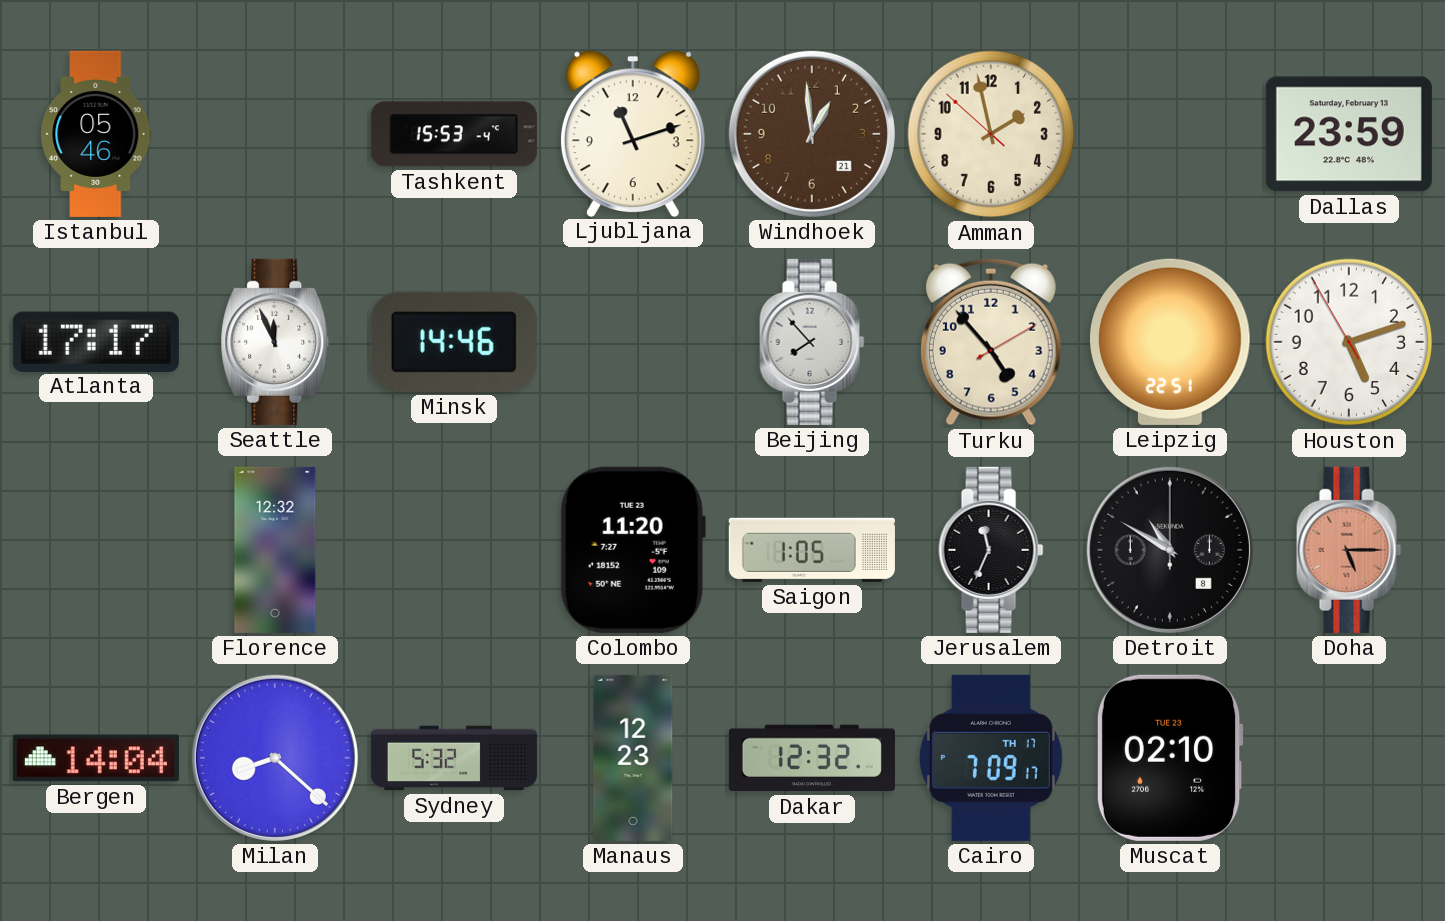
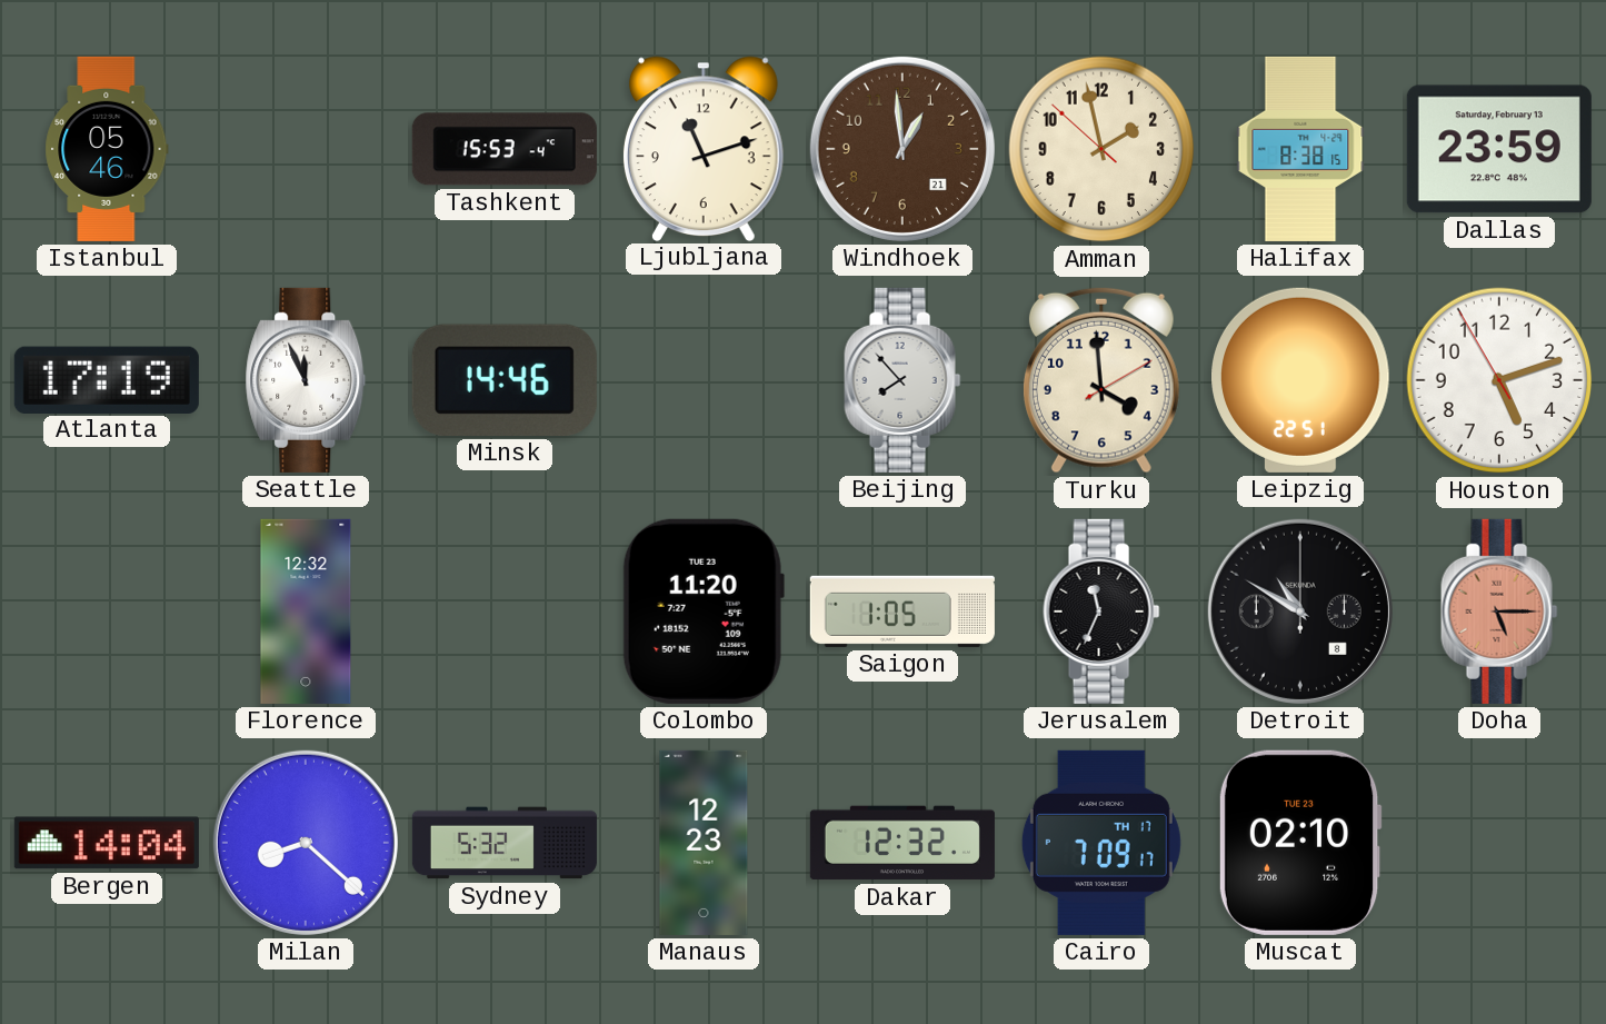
Halifax: none -> 8:38 (1300, 149)
Atlanta: 17:17 -> 17:19 (107, 379)
Turku: 4:53 -> 3:59 (1101, 380)
